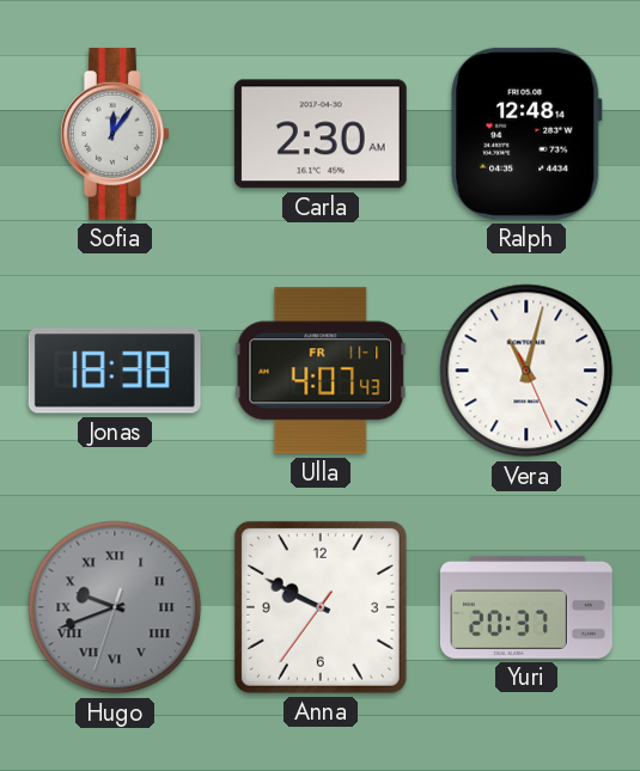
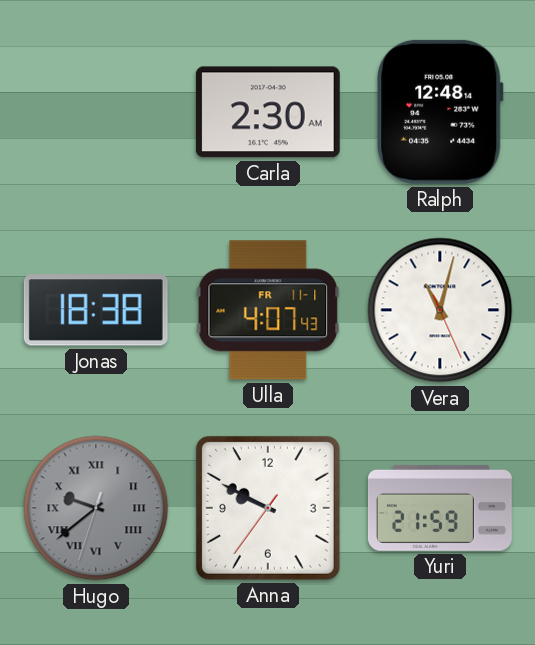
Sofia: 12:06 -> none (115, 134)
Hugo: 9:41 -> 9:38 (96, 508)
Yuri: 20:37 -> 21:59 (440, 508)
